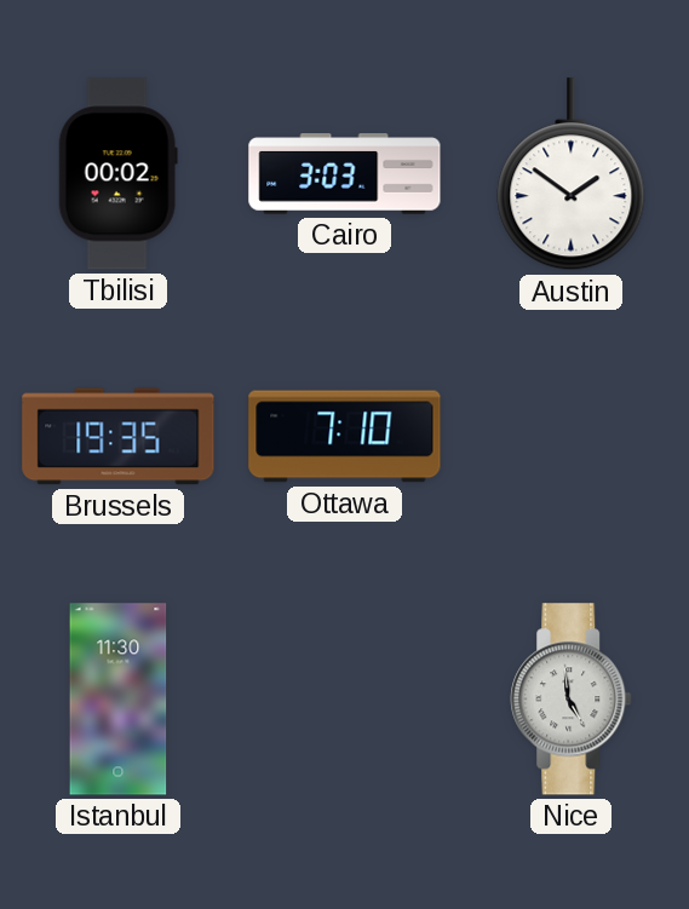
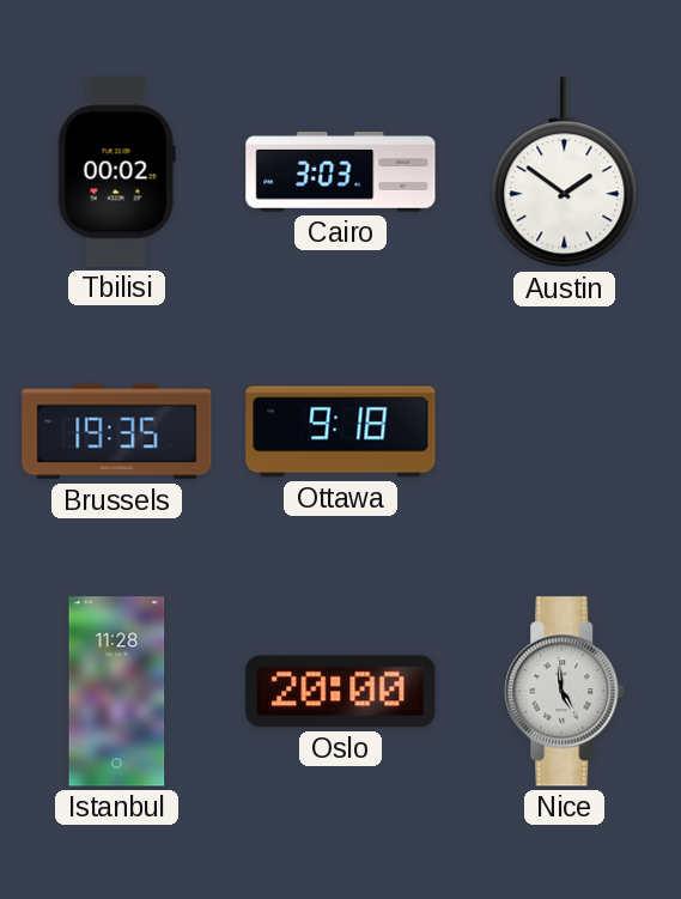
Ottawa: 7:10 -> 9:18 (341, 432)
Istanbul: 11:30 -> 11:28 (117, 692)
Oslo: none -> 20:00 (341, 692)
